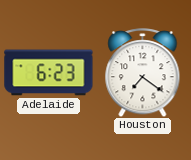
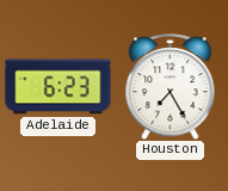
Houston: 7:21 -> 7:25 (171, 87)
